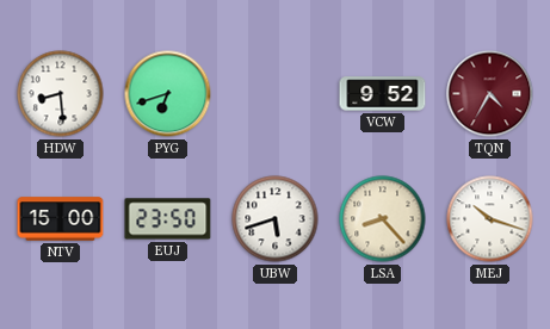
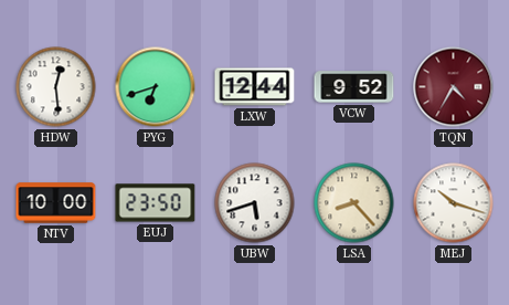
HDW: 8:29 -> 12:29 (56, 87)
LXW: none -> 12:44 (255, 87)
NTV: 15:00 -> 10:00 (56, 203)
